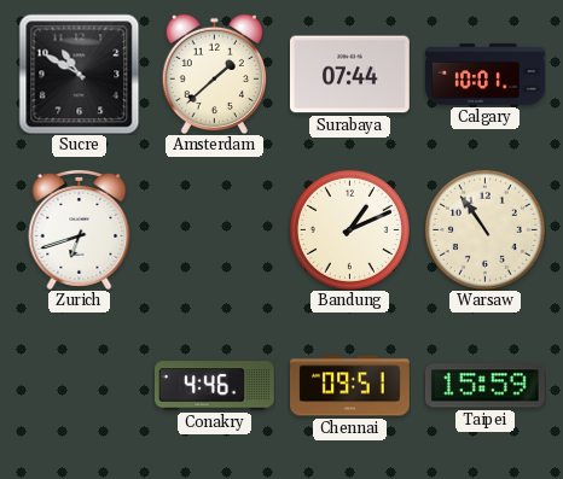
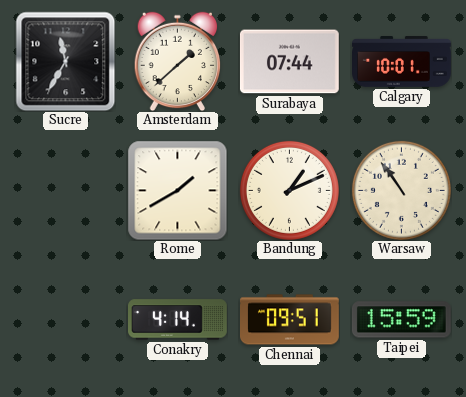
Sucre: 10:50 -> 11:35 (65, 61)
Zurich: 6:42 -> none (80, 229)
Rome: none -> 1:40 (177, 190)
Conakry: 4:46 -> 4:14 (178, 320)
